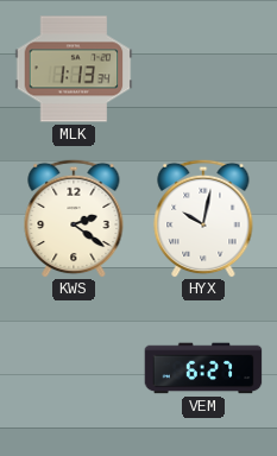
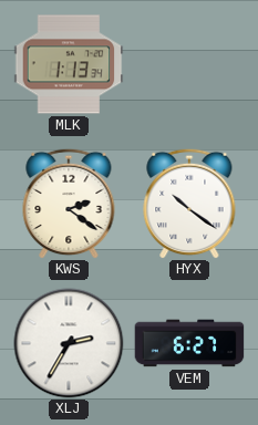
HYX: 10:02 -> 10:21 (189, 204)
XLJ: none -> 2:35 (69, 343)
